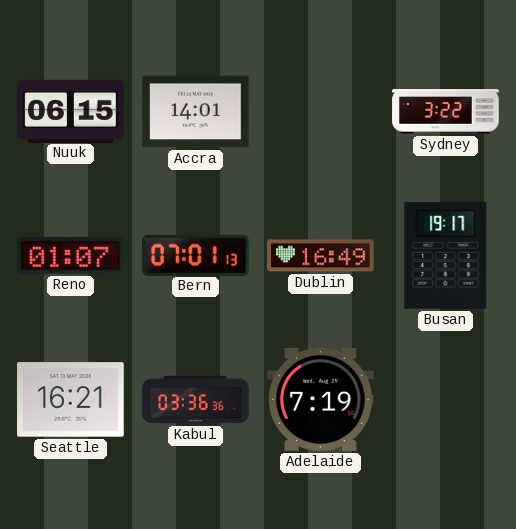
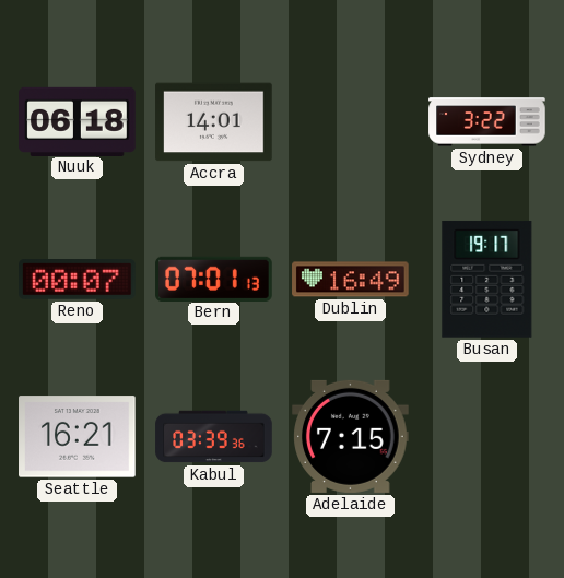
Nuuk: 06:15 -> 06:18 (78, 121)
Reno: 01:07 -> 00:07 (78, 280)
Kabul: 03:36 -> 03:39 (214, 437)
Adelaide: 7:19 -> 7:15 (351, 436)
